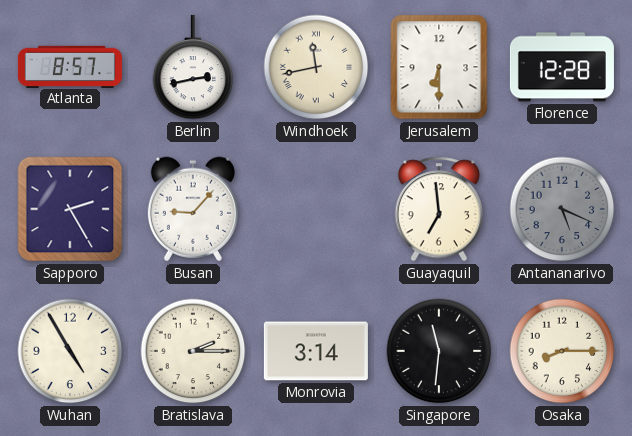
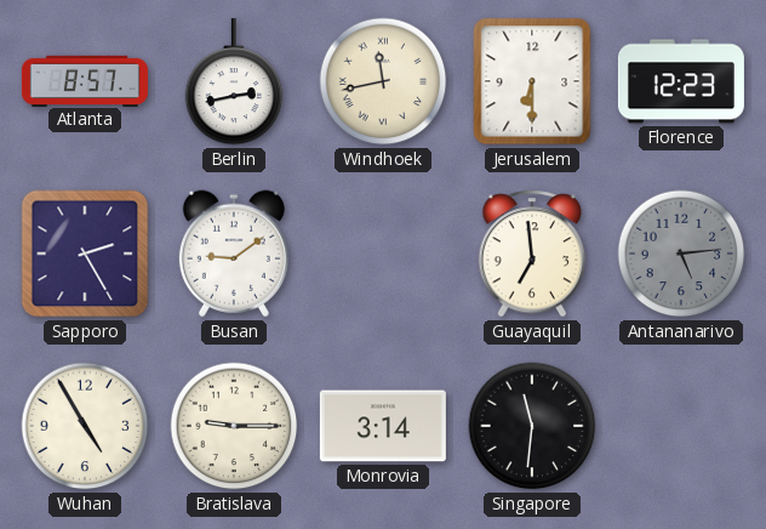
Florence: 12:28 -> 12:23 (681, 81)
Busan: 9:07 -> 9:09 (234, 254)
Antananarivo: 5:19 -> 5:14 (681, 254)
Bratislava: 2:15 -> 9:15 (234, 426)
Osaka: 8:15 -> none (562, 351)
